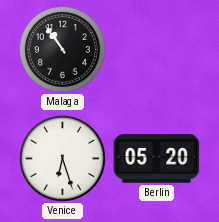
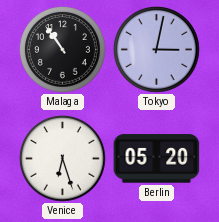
Tokyo: none -> 3:02 (157, 50)
